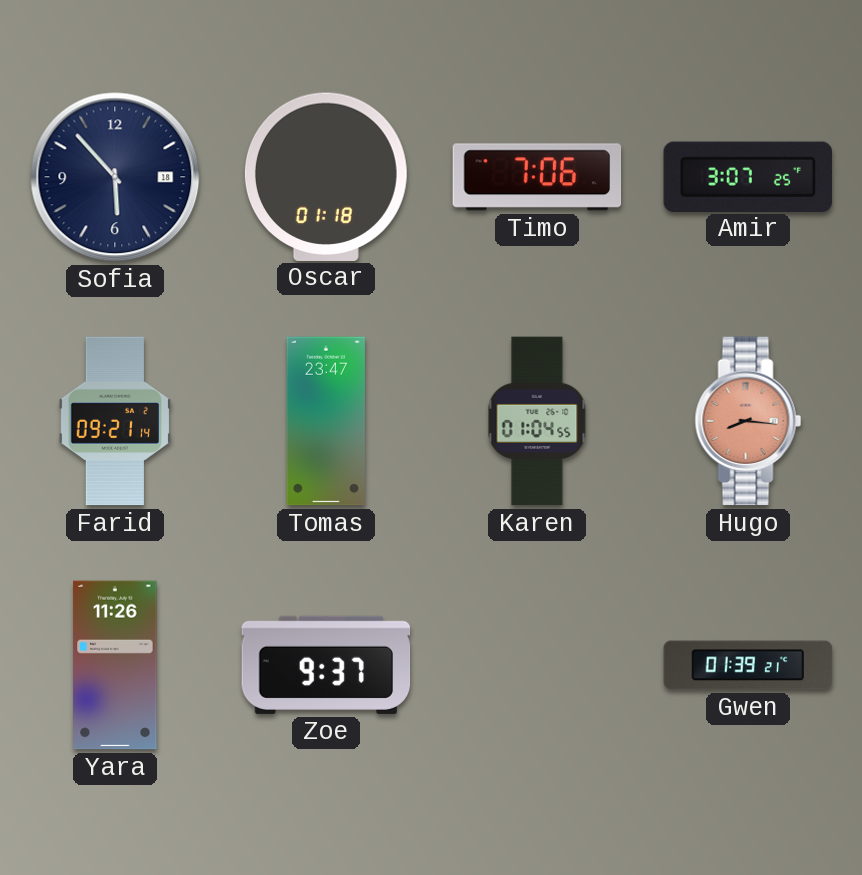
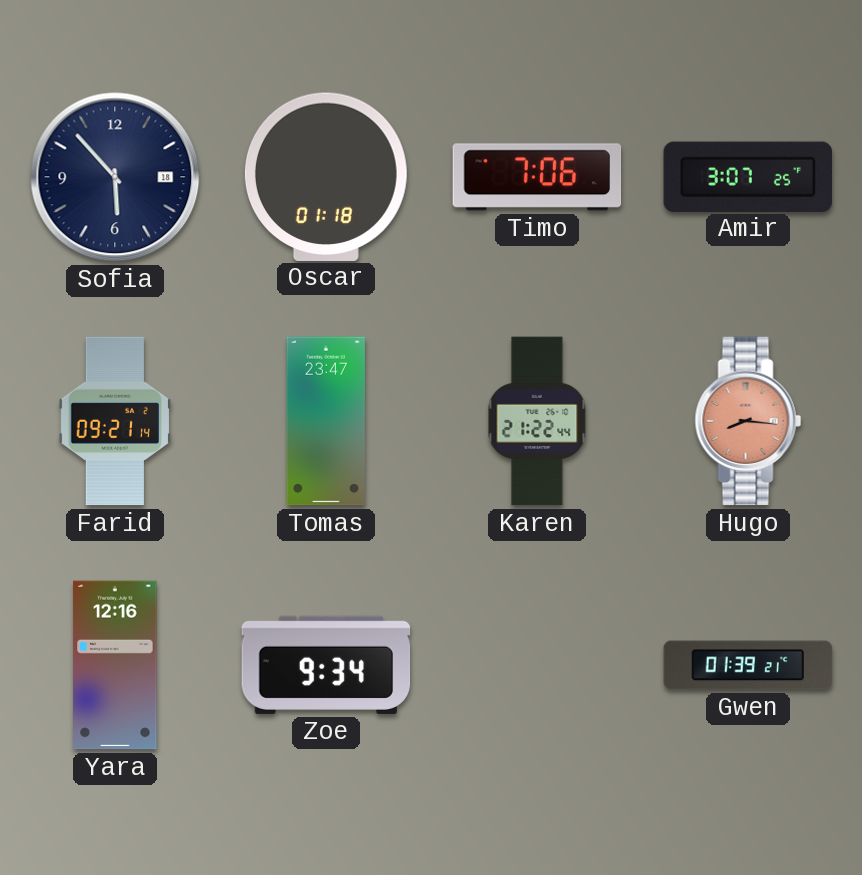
Karen: 01:04 -> 21:22 (537, 421)
Yara: 11:26 -> 12:16 (115, 665)
Zoe: 9:37 -> 9:34 (326, 665)
